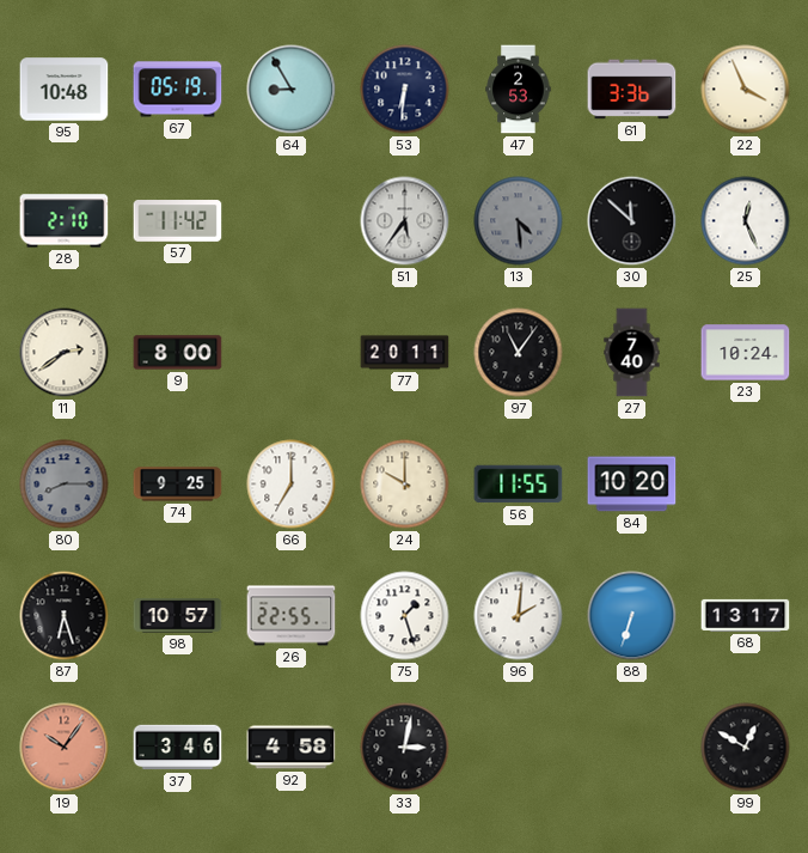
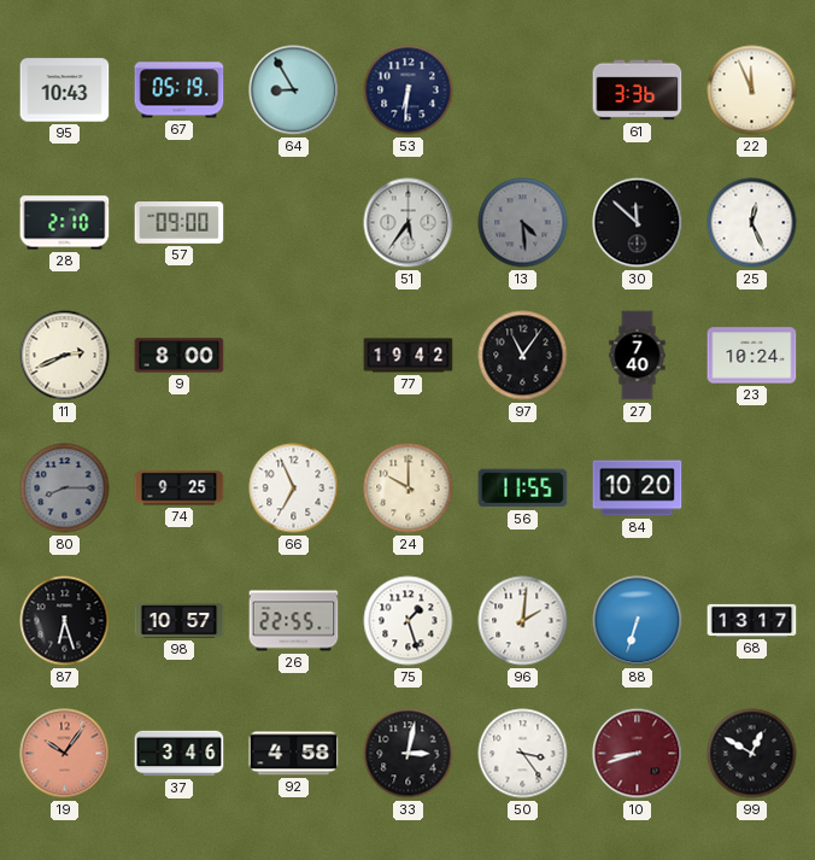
95: 10:48 -> 10:43 (65, 90)
47: 2:53 -> none (519, 90)
22: 3:56 -> 11:56 (752, 90)
57: 11:42 -> 09:00 (180, 223)
11: 2:39 -> 2:41 (65, 356)
77: 20:11 -> 19:42 (409, 356)
66: 7:00 -> 6:56 (294, 488)
50: none -> 3:24 (523, 754)
10: none -> 8:42 (638, 754)
